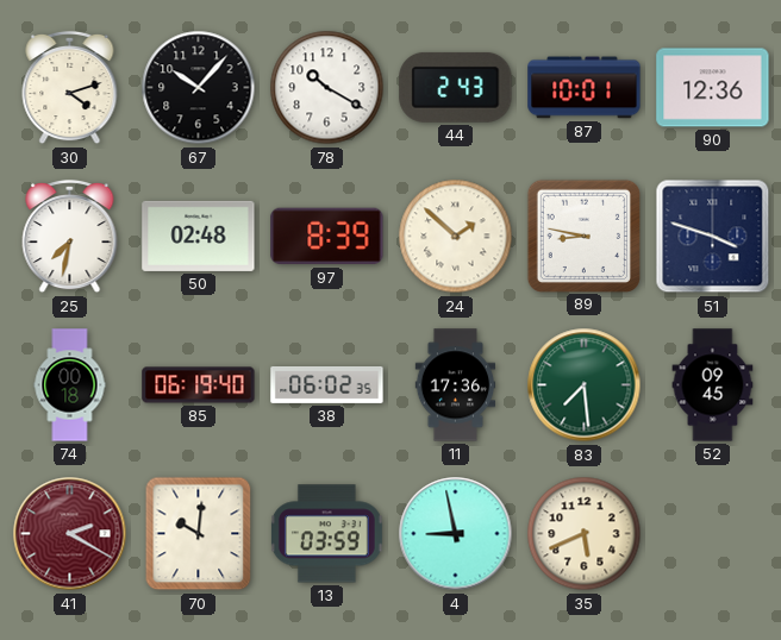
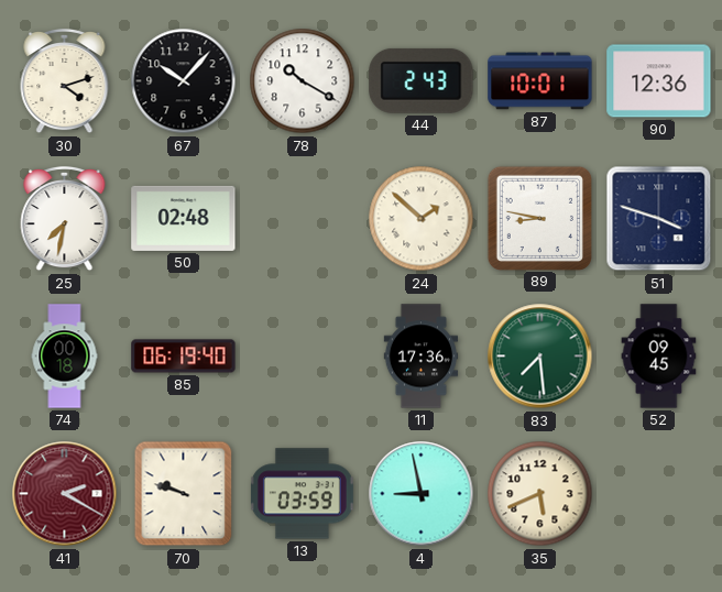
97: 8:39 -> none (327, 237)
38: 06:02 -> none (327, 384)
70: 10:01 -> 9:48 (184, 494)
